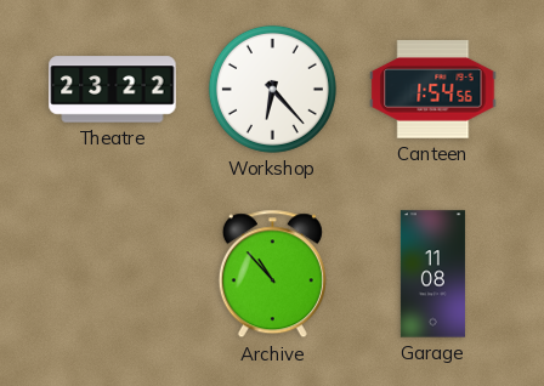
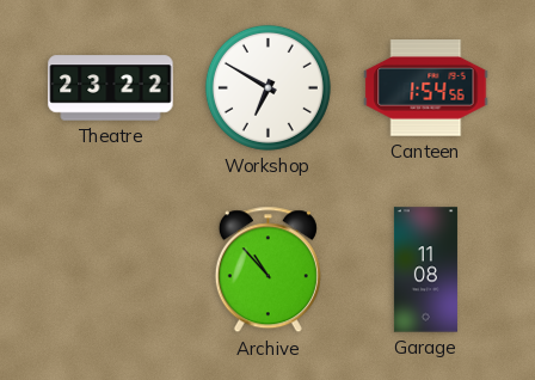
Workshop: 6:23 -> 6:50 (267, 87)
